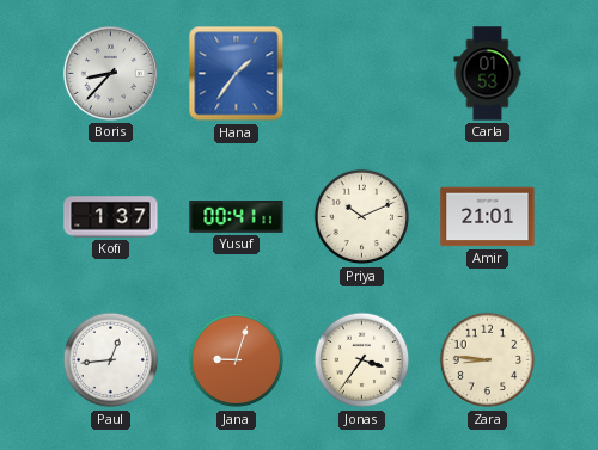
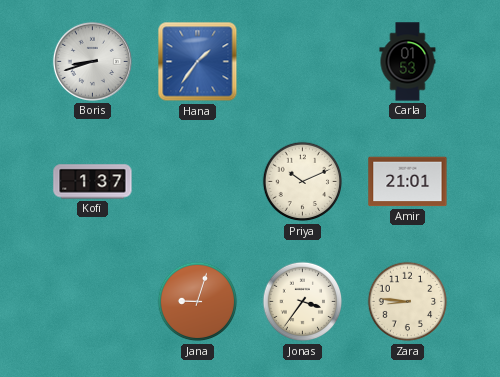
Boris: 8:37 -> 8:42 (92, 61)
Yusuf: 00:41 -> none (237, 217)
Paul: 12:44 -> none (111, 360)
